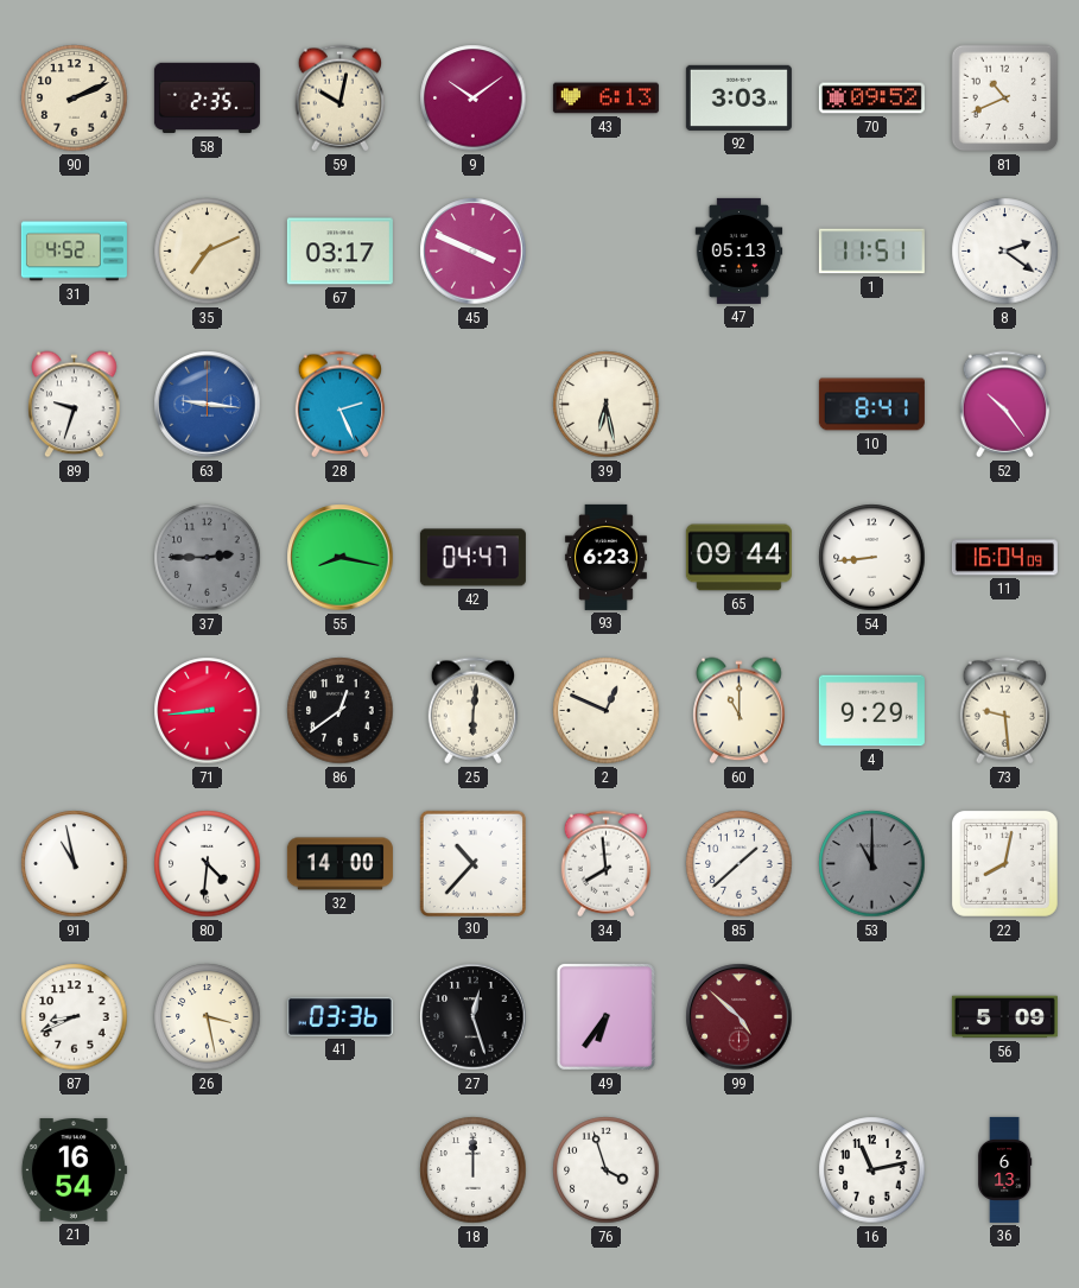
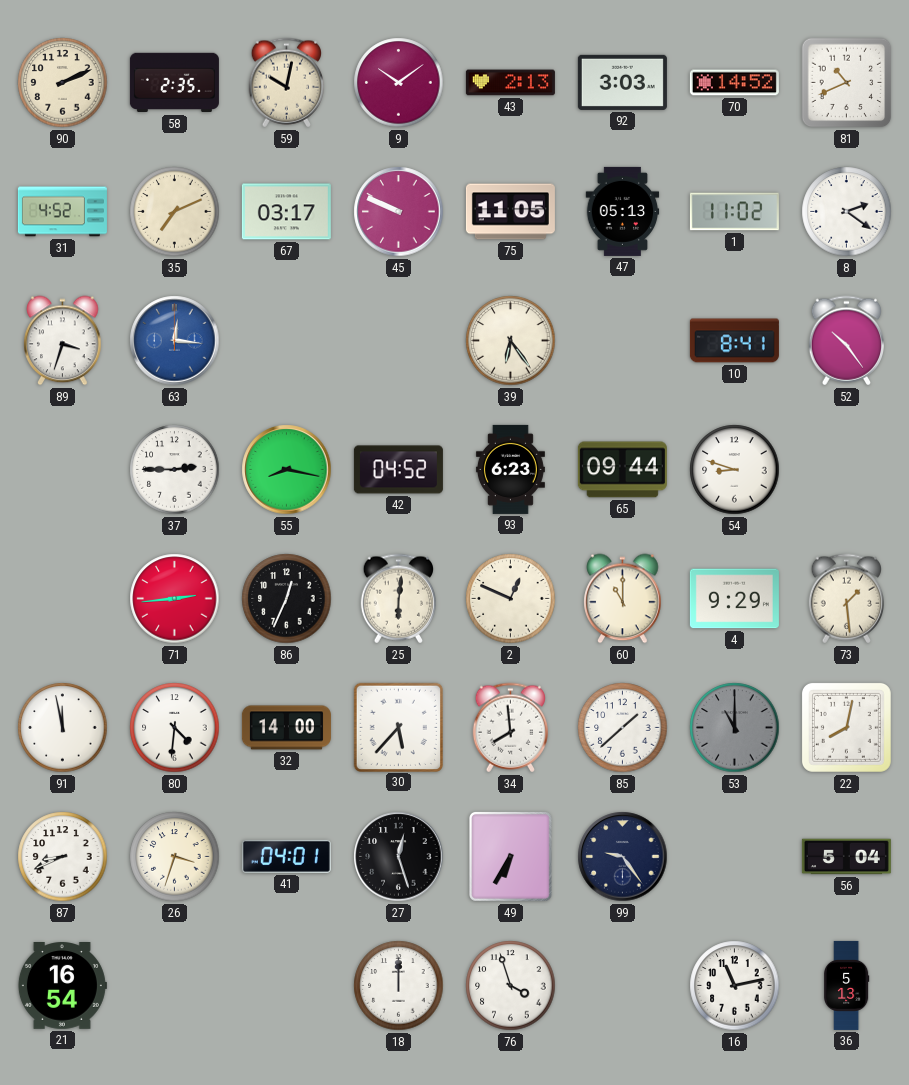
43: 6:13 -> 2:13 (510, 83)
70: 09:52 -> 14:52 (734, 83)
45: 3:49 -> 9:49 (399, 212)
75: none -> 11:05 (510, 212)
1: 11:51 -> 11:02 (734, 212)
89: 9:33 -> 3:33 (63, 341)
63: 9:16 -> 12:16 (175, 341)
28: 2:26 -> none (339, 405)
39: 6:28 -> 6:24 (511, 341)
37 dial: grey -> white (175, 470)
42: 04:47 -> 04:52 (398, 470)
54: 8:44 -> 8:48 (735, 470)
11: 16:04 -> none (1004, 558)
71: 8:44 -> 2:44 (175, 599)
86: 12:39 -> 12:34 (287, 599)
73: 9:29 -> 1:29 (846, 599)
91: 10:58 -> 11:58 (63, 728)
30: 10:37 -> 5:37 (398, 727)
26: 3:28 -> 3:33 (175, 857)
41: 03:36 -> 04:01 (286, 856)
49: 6:36 -> 6:35 (510, 856)
99: 4:52 -> 9:24 (623, 857)
99 dial: burgundy -> navy (623, 857)
56: 5:09 -> 5:04 (846, 857)
36: 6:13 -> 5:13 (846, 985)
